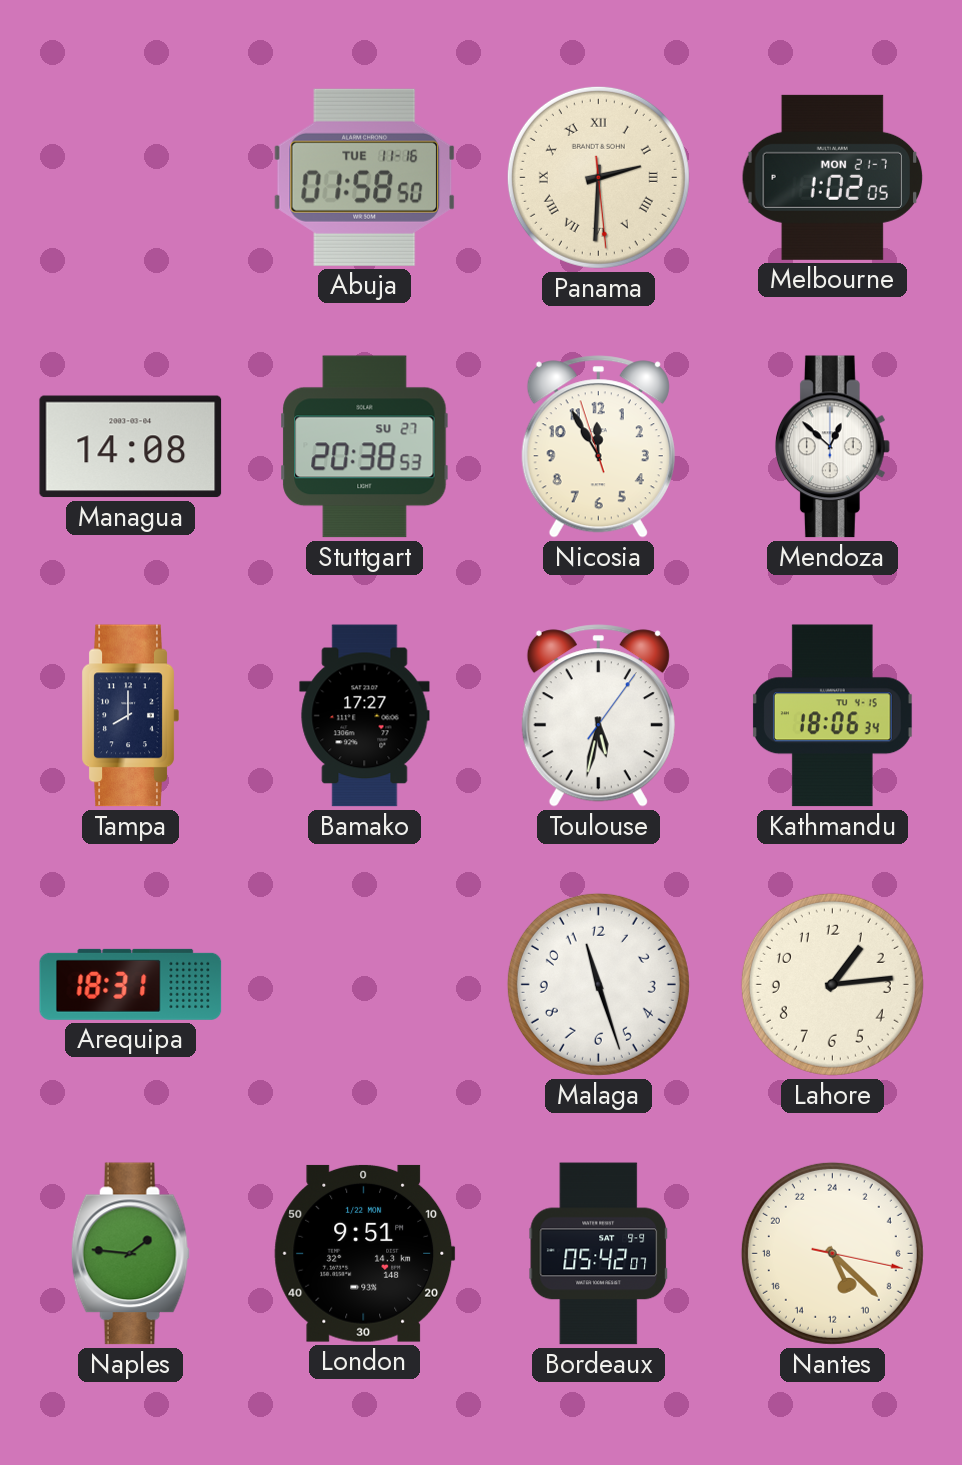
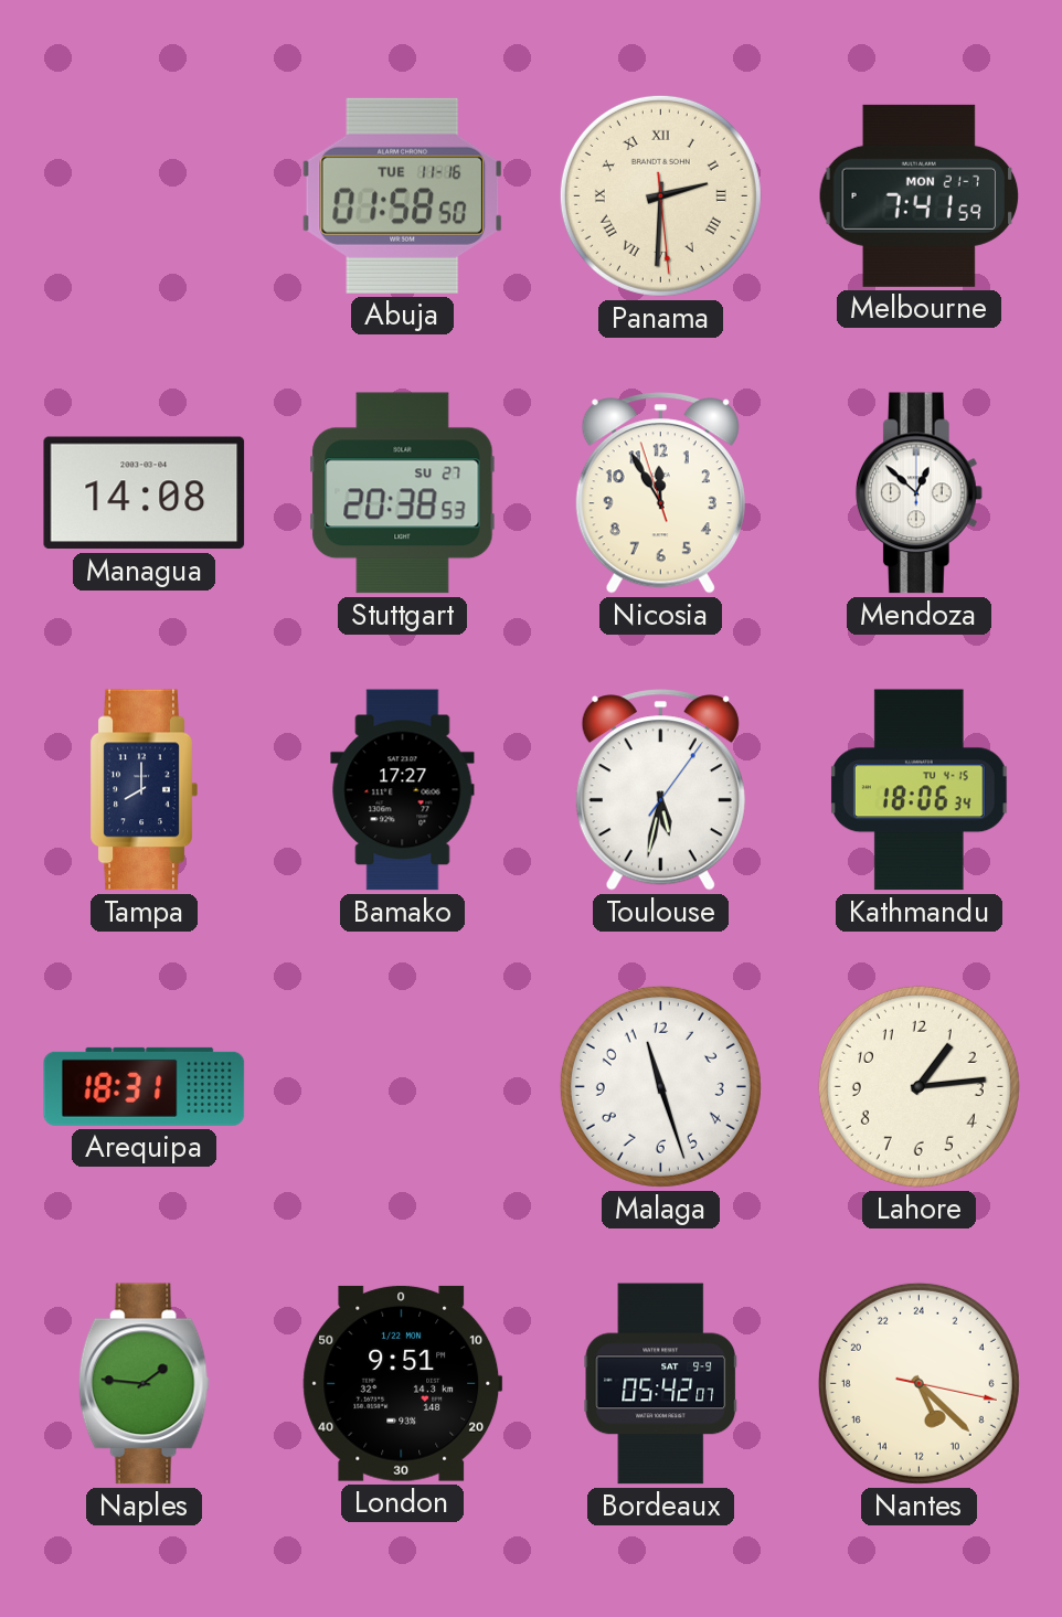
Melbourne: 1:02 -> 7:41 (920, 195)
